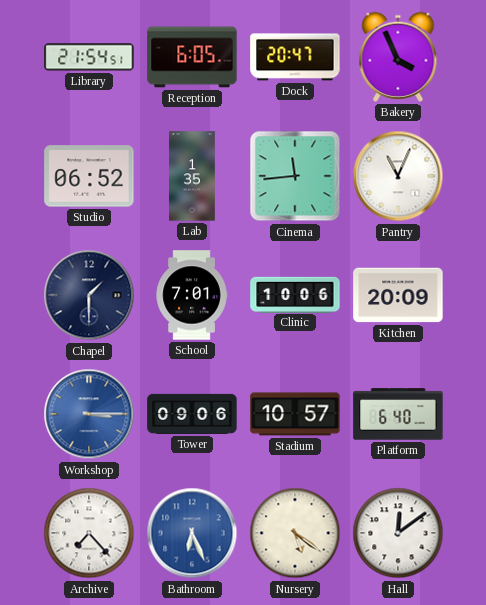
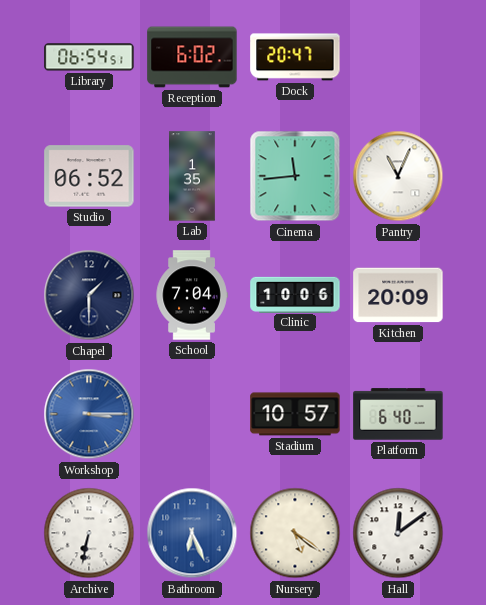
Library: 21:54 -> 06:54 (89, 57)
Reception: 6:05 -> 6:02 (192, 57)
Bakery: 3:56 -> none (398, 57)
School: 7:01 -> 7:04 (192, 295)
Tower: 09:06 -> none (192, 414)
Archive: 7:23 -> 6:32 (89, 533)
